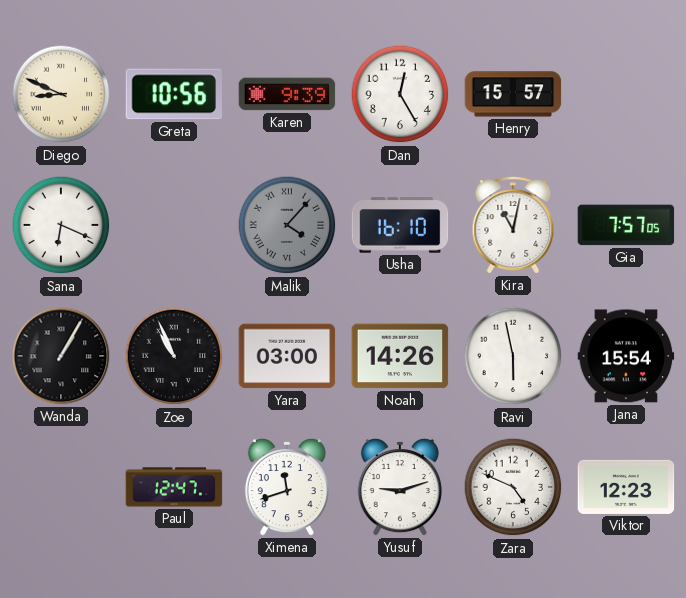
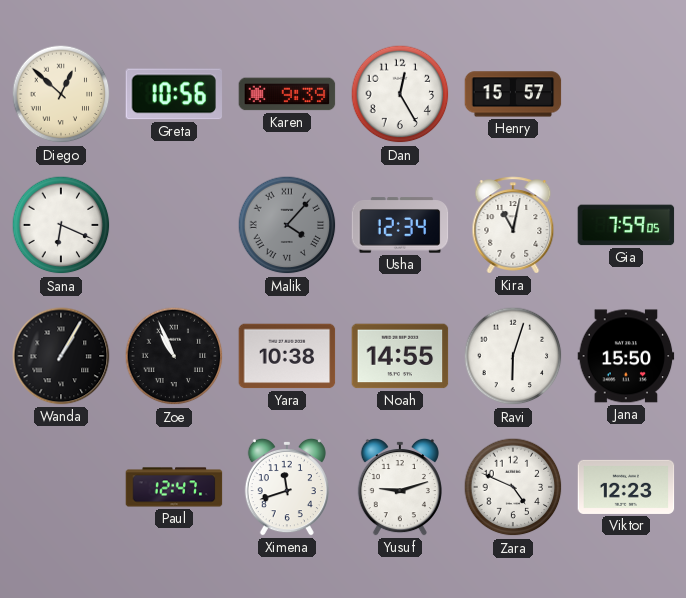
Diego: 8:49 -> 12:52 (61, 94)
Usha: 16:10 -> 12:34 (400, 225)
Gia: 7:57 -> 7:59 (626, 225)
Yara: 03:00 -> 10:38 (287, 356)
Noah: 14:26 -> 14:55 (400, 356)
Ravi: 5:58 -> 6:03 (513, 356)
Jana: 15:54 -> 15:50 (626, 356)
